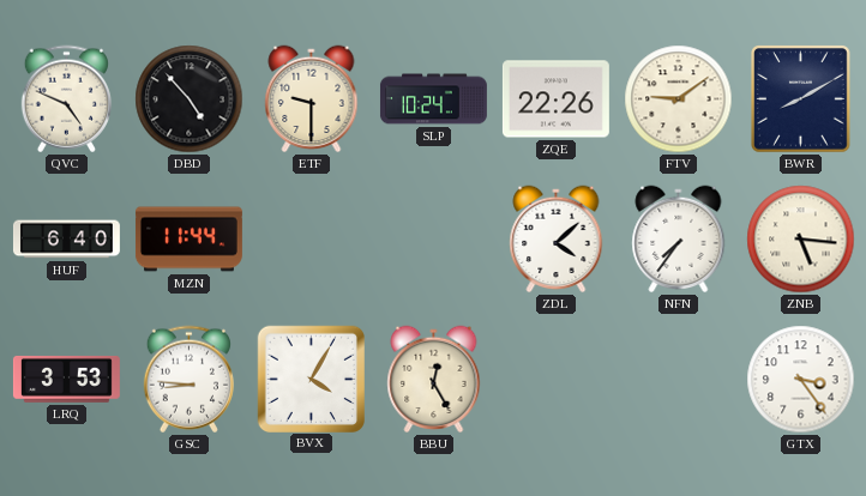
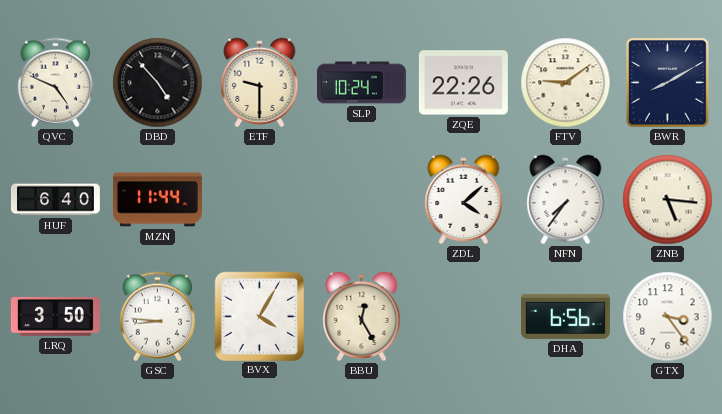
LRQ: 3:53 -> 3:50 (55, 316)
DHA: none -> 6:56 (565, 316)
